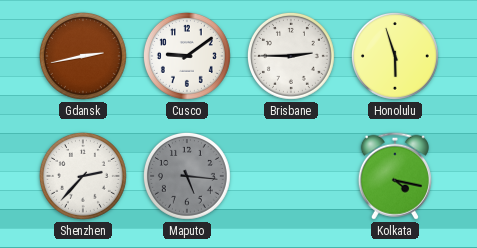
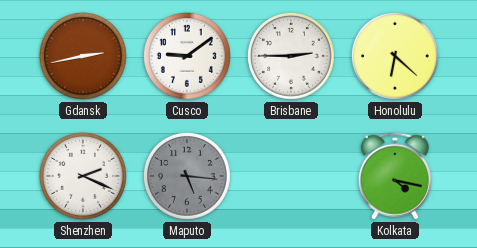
Honolulu: 5:57 -> 6:22 (395, 56)
Shenzhen: 2:37 -> 2:19 (83, 176)
